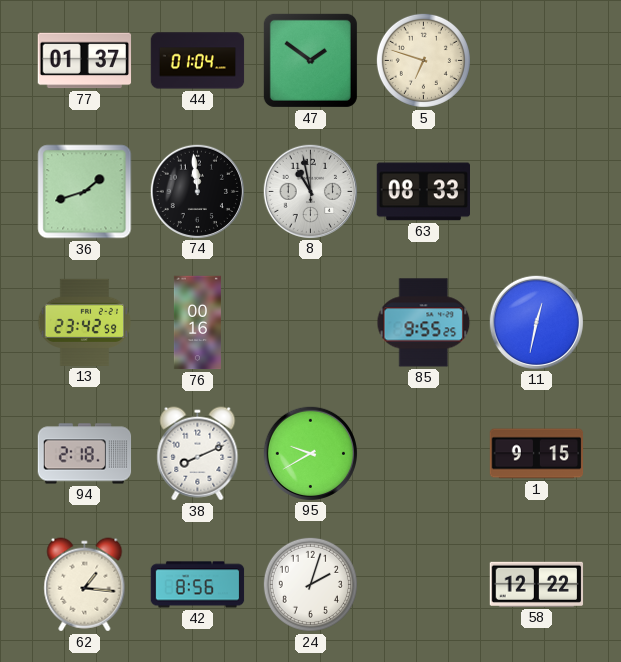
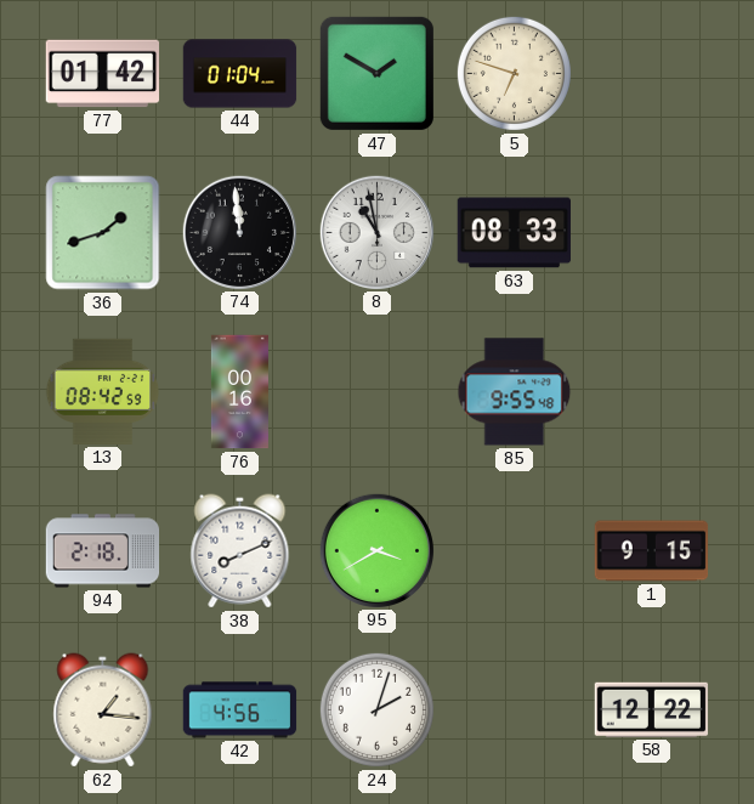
77: 01:37 -> 01:42 (103, 74)
47: 1:51 -> 1:50 (376, 73)
13: 23:42 -> 08:42 (103, 391)
85: 9:55:25 -> 9:55:48 (515, 392)
11: 12:32 -> none (536, 322)
95: 9:40 -> 3:40 (376, 550)
42: 8:56 -> 4:56 (240, 710)
